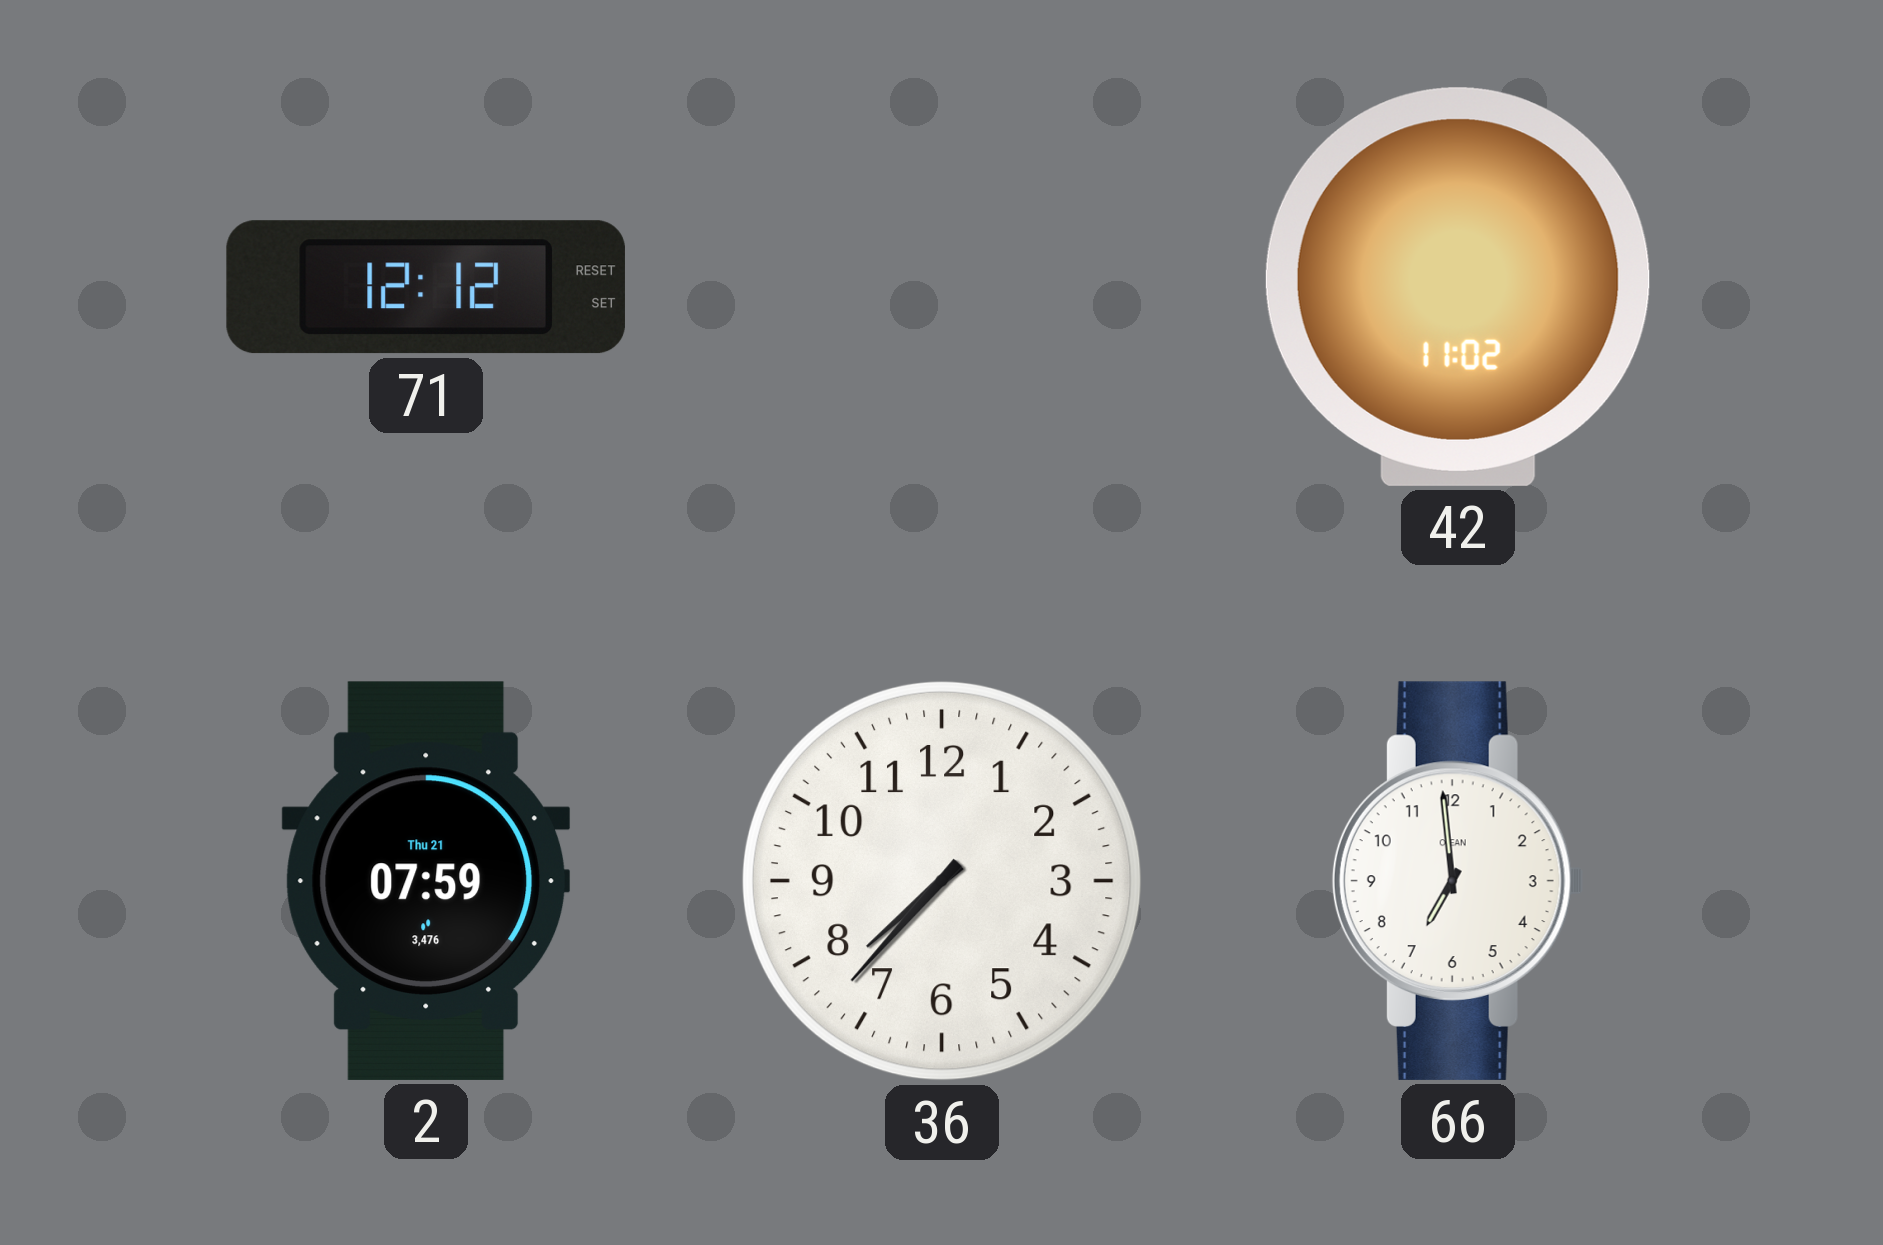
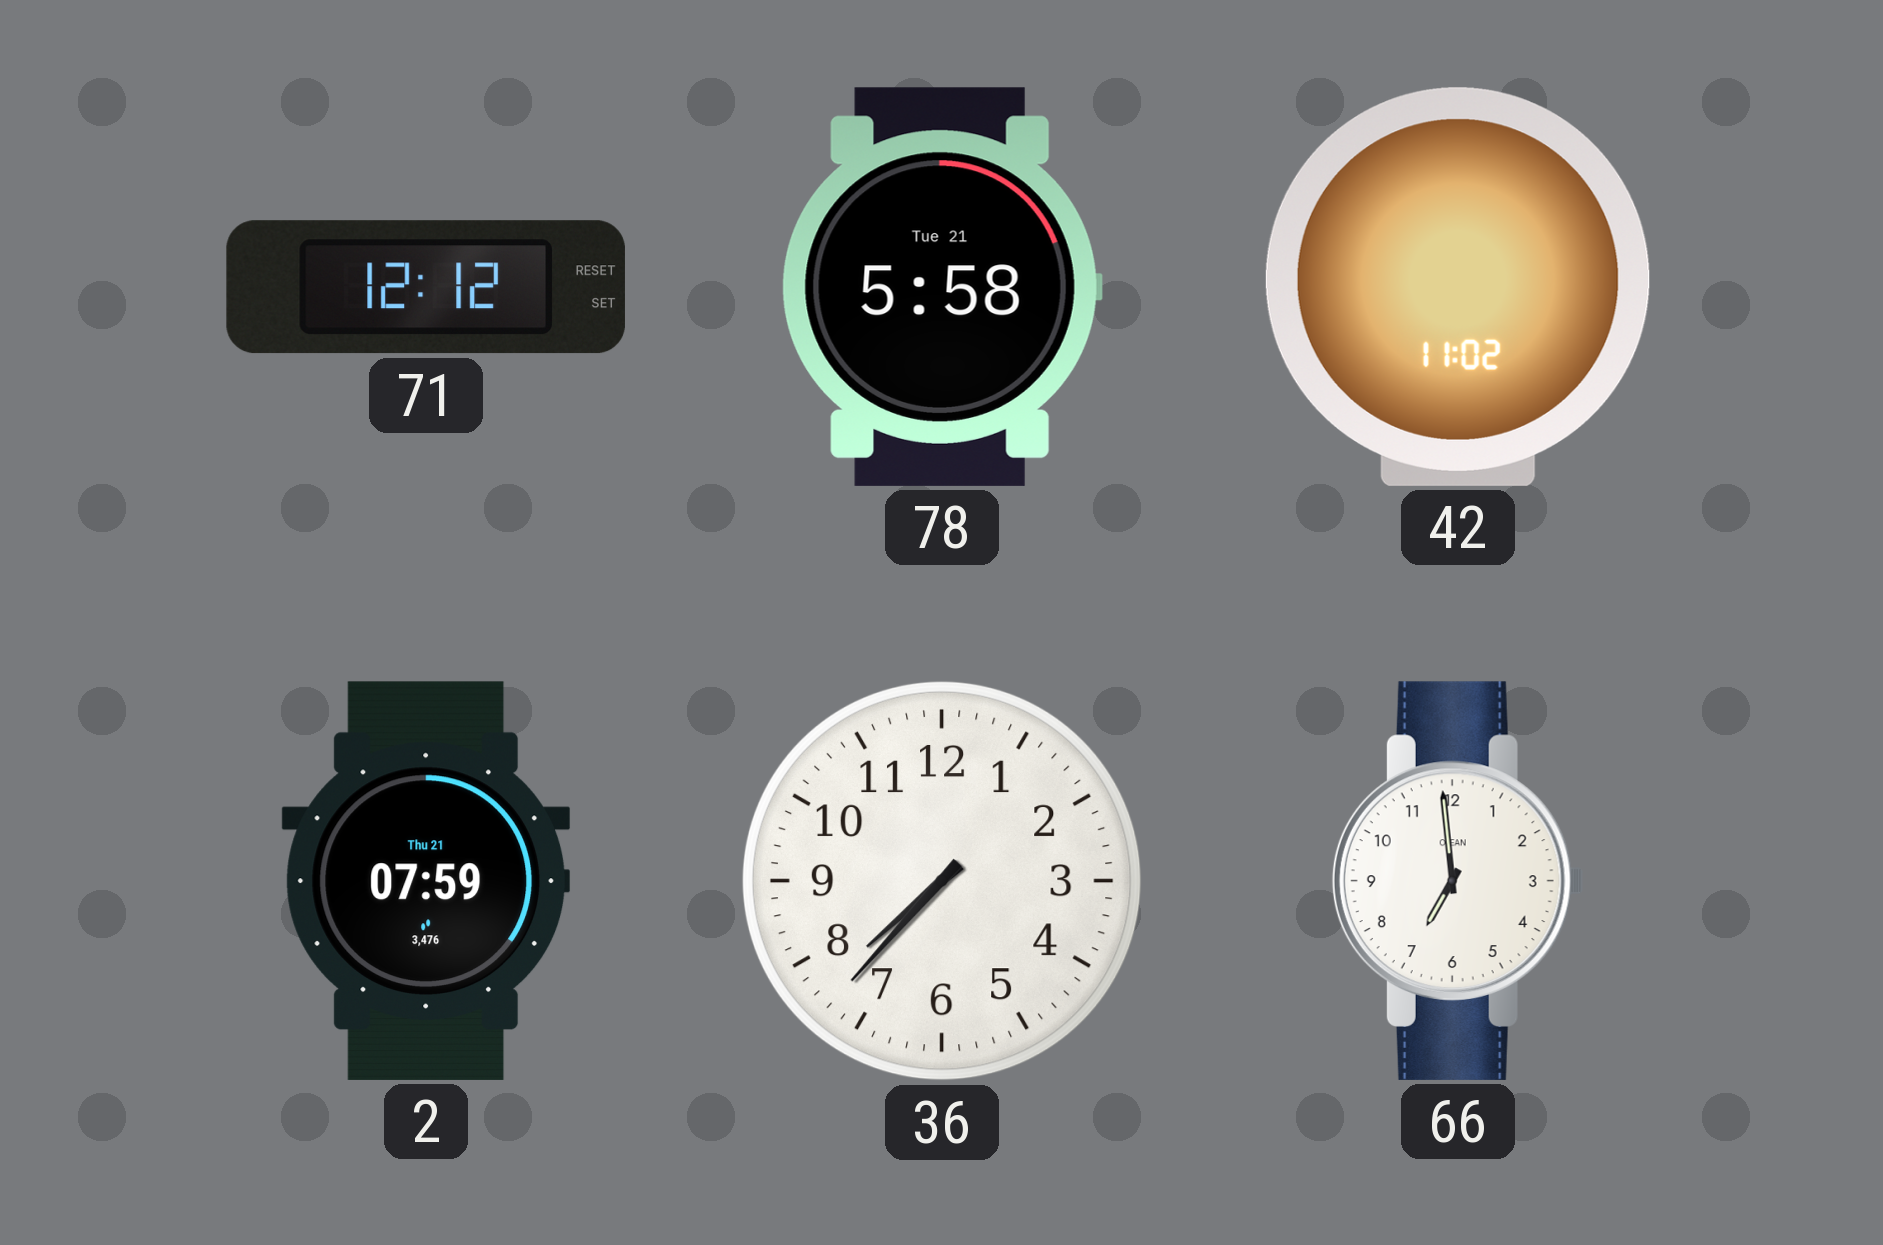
78: none -> 5:58 (942, 287)
